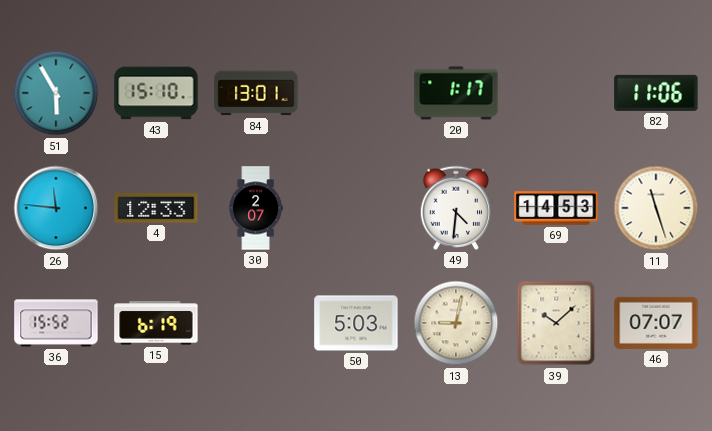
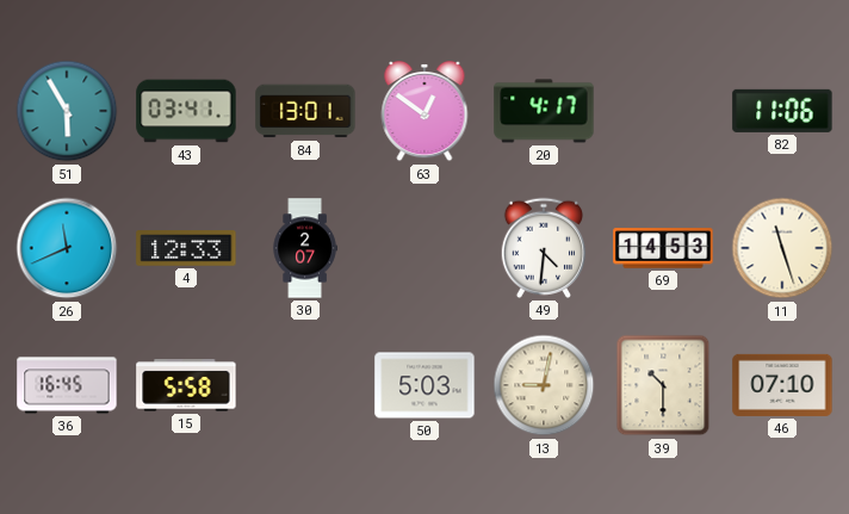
43: 15:10 -> 03:41 (186, 111)
63: none -> 12:51 (424, 111)
20: 1:17 -> 4:17 (544, 111)
26: 11:46 -> 11:41 (67, 248)
36: 15:52 -> 16:45 (67, 385)
15: 6:19 -> 5:58 (186, 385)
39: 10:08 -> 10:30 (663, 385)
46: 07:07 -> 07:10 (782, 385)
